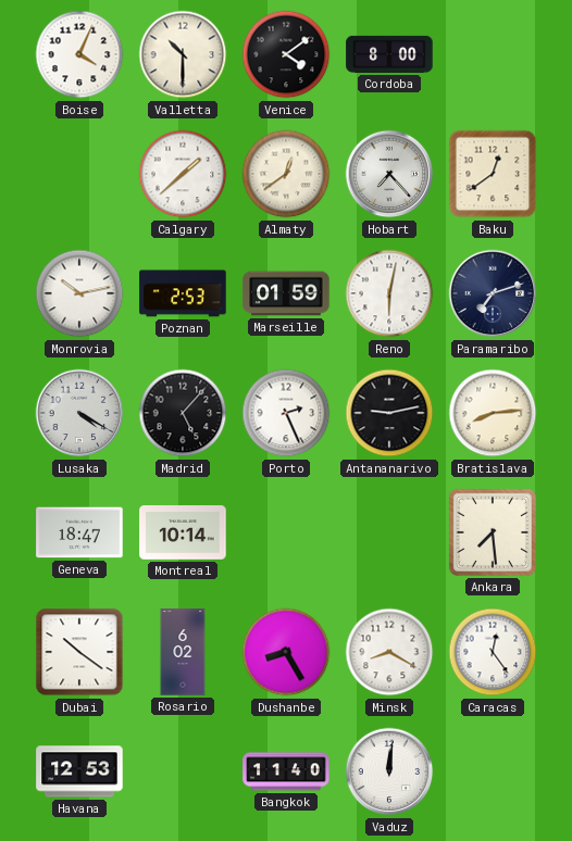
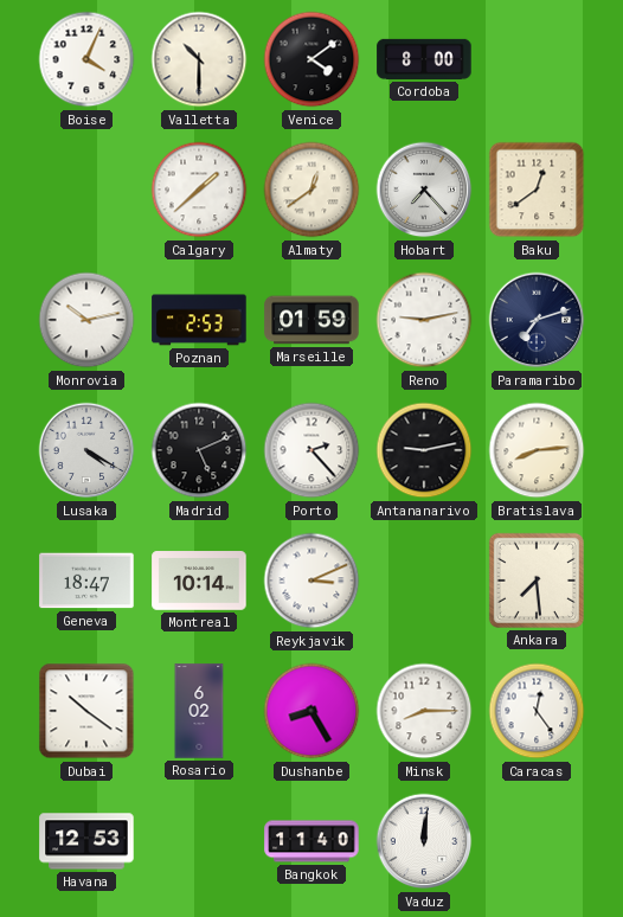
Reno: 6:02 -> 9:13 (424, 320)
Madrid: 5:07 -> 5:11 (199, 450)
Porto: 2:26 -> 2:23 (311, 450)
Reykjavik: none -> 3:11 (311, 581)
Minsk: 8:20 -> 8:15 (424, 711)
